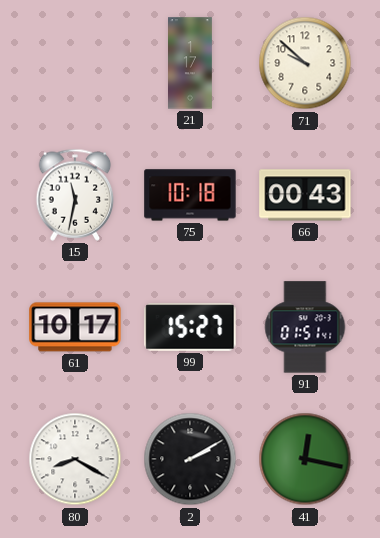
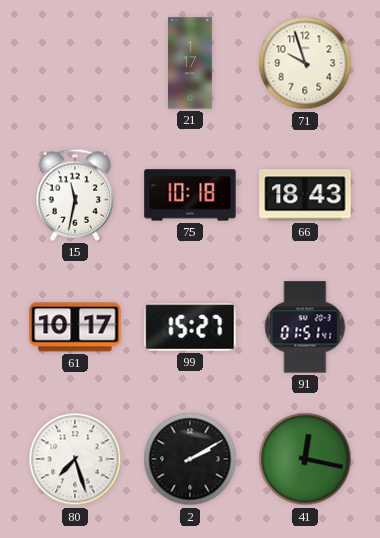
71: 9:52 -> 9:57 (305, 63)
66: 00:43 -> 18:43 (305, 195)
80: 8:20 -> 7:27 (75, 459)
